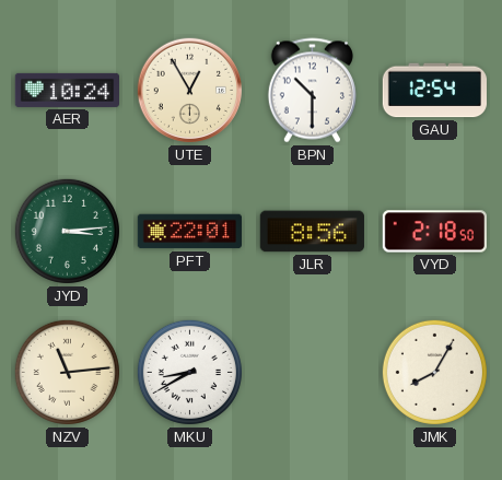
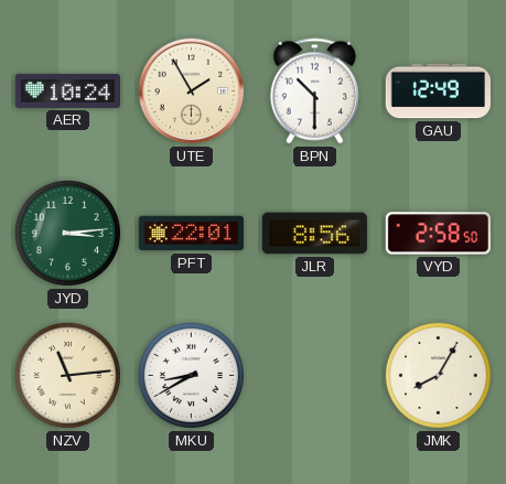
UTE: 12:55 -> 1:55 (192, 92)
GAU: 12:54 -> 12:49 (438, 92)
VYD: 2:18 -> 2:58 (438, 234)
